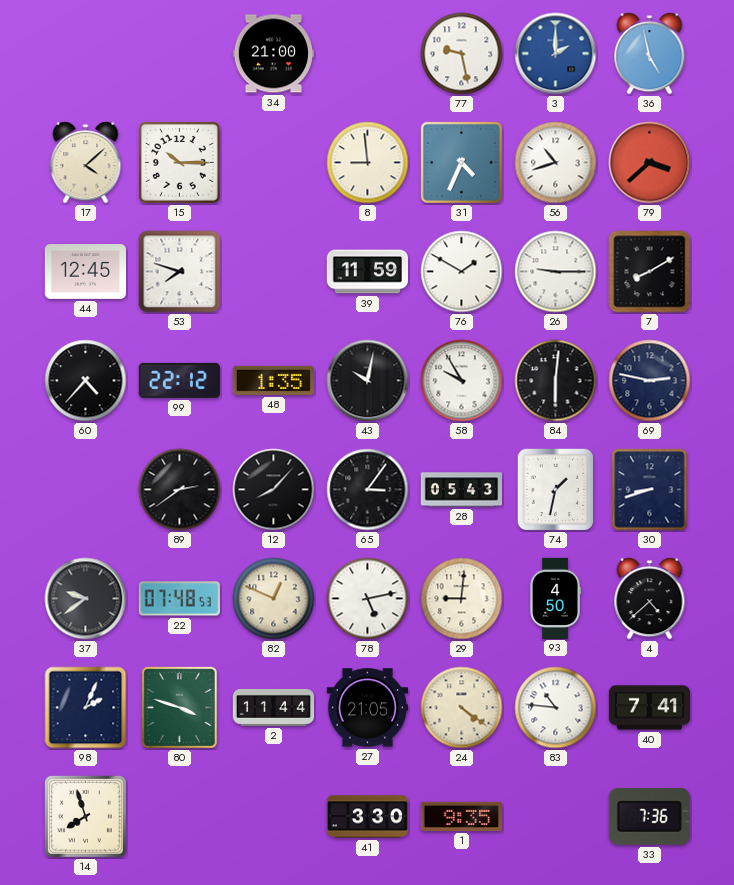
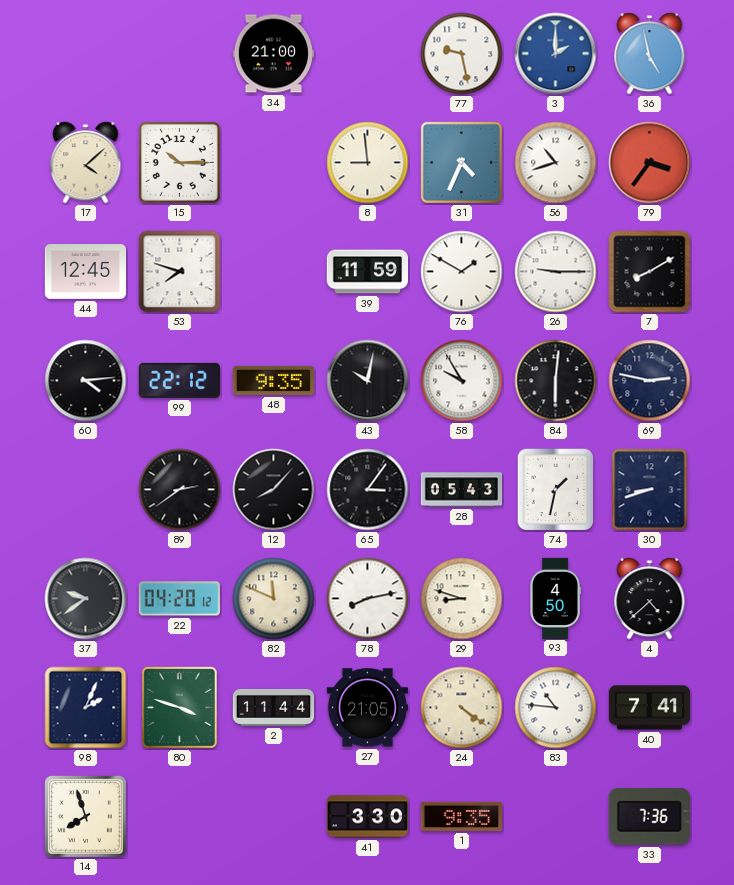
79: 3:38 -> 3:36 (650, 163)
60: 4:37 -> 4:14 (86, 381)
48: 1:35 -> 9:35 (273, 380)
22: 07:48 -> 04:20 (179, 599)
82: 12:49 -> 11:49 (274, 599)
78: 5:13 -> 8:13 (368, 599)
29: 9:01 -> 8:48 (462, 599)
